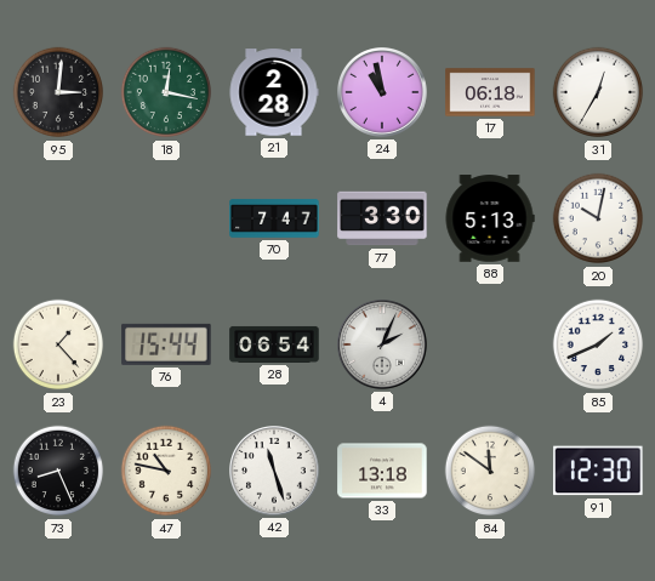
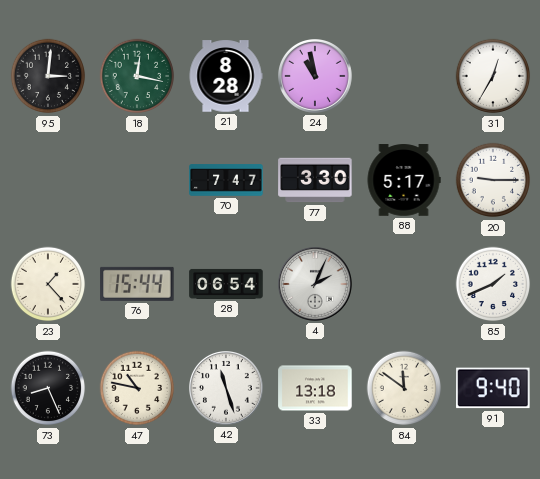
21: 2:28 -> 8:28 (226, 76)
17: 06:18 -> none (490, 92)
88: 5:13 -> 5:17 (404, 180)
20: 10:02 -> 9:15 (493, 180)
91: 12:30 -> 9:40 (493, 388)
